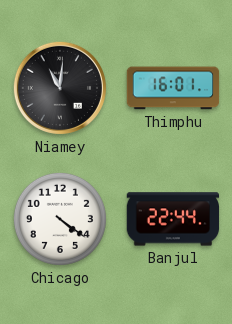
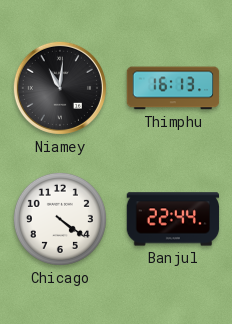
Thimphu: 16:01 -> 16:13 (173, 88)
